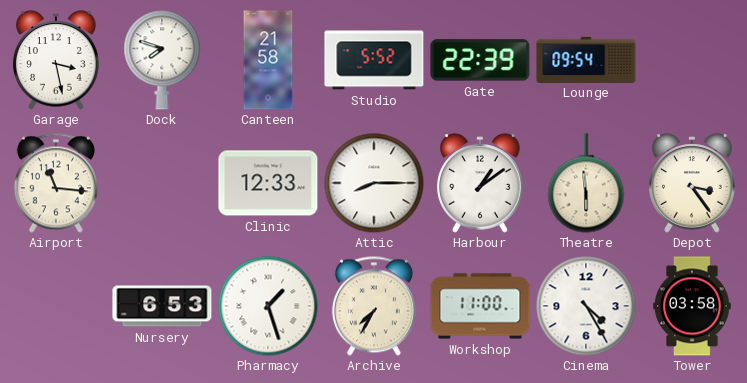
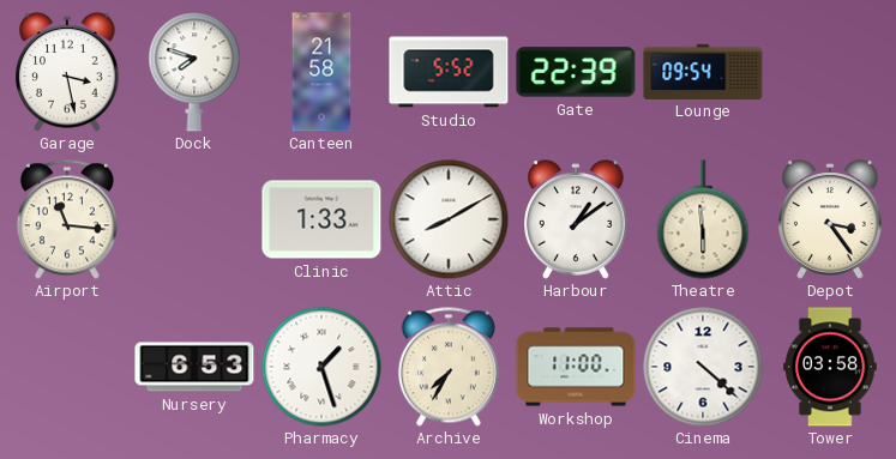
Clinic: 12:33 -> 1:33 (321, 219)
Attic: 8:15 -> 8:10 (449, 219)
Cinema: 4:25 -> 4:22 (703, 367)
